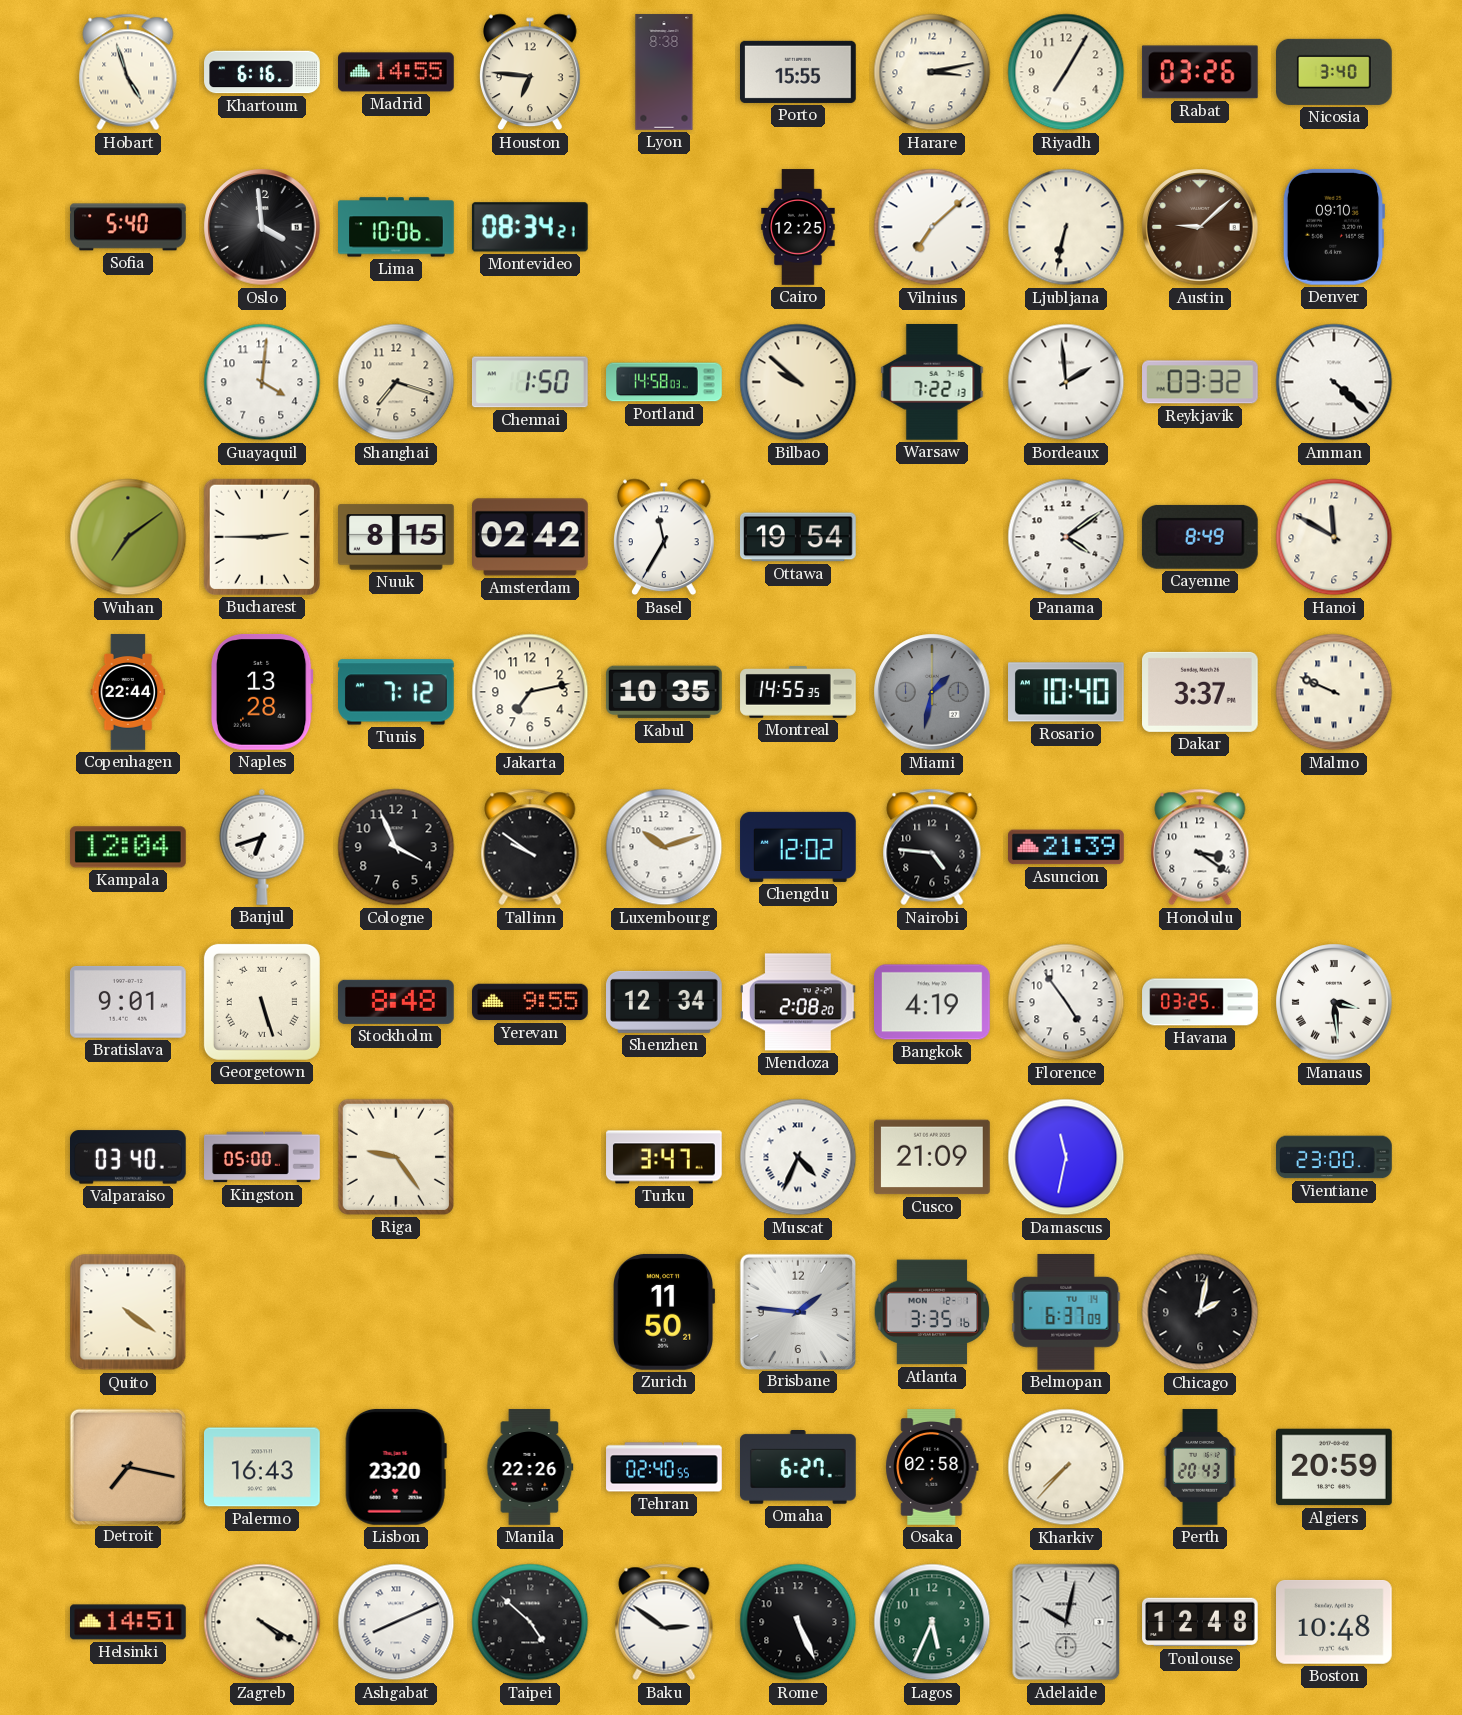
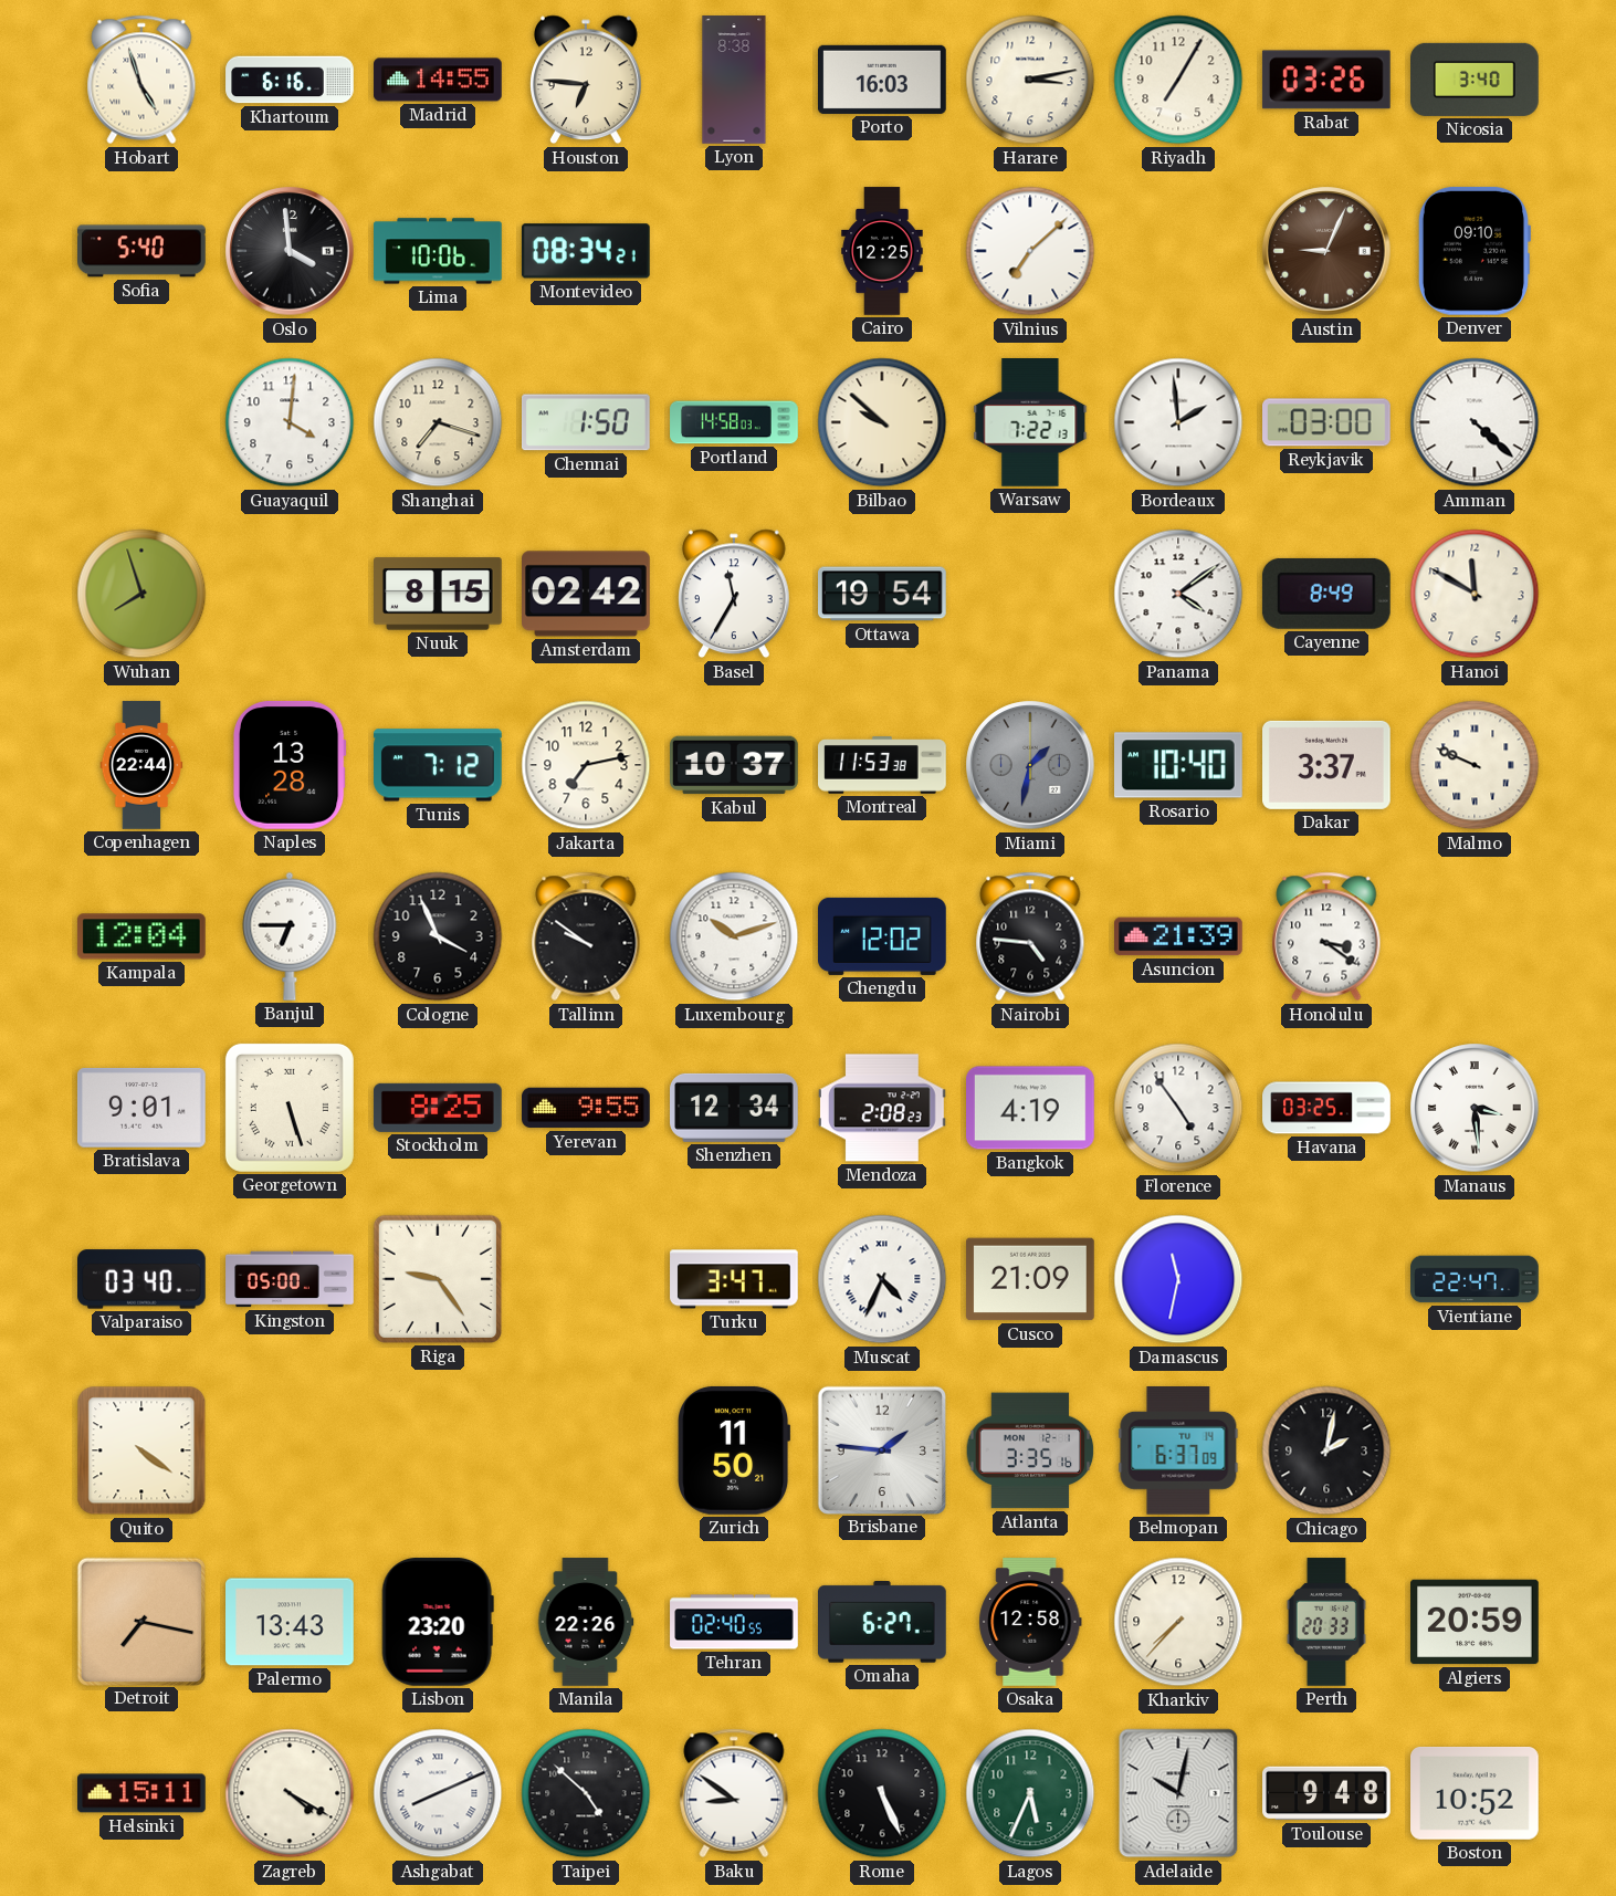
Porto: 15:55 -> 16:03 (883, 80)
Ljubljana: 6:32 -> none (1066, 227)
Austin: 9:08 -> 9:04 (1326, 251)
Reykjavik: 03:32 -> 03:00 (1328, 422)
Wuhan: 7:09 -> 7:57 (141, 594)
Bucharest: 2:45 -> none (262, 537)
Kabul: 10:35 -> 10:37 (735, 765)
Montreal: 14:55 -> 11:53 (882, 766)
Banjul: 6:42 -> 6:45 (290, 936)
Stockholm: 8:48 -> 8:25 (438, 1108)
Mendoza: 2:08:20 -> 2:08:23 (883, 1108)
Vientiane: 23:00 -> 22:47 (1475, 1279)
Palermo: 16:43 -> 13:43 (291, 1622)
Osaka: 02:58 -> 12:58 (1030, 1623)
Perth: 20:43 -> 20:33 (1326, 1622)
Helsinki: 14:51 -> 15:11 (143, 1793)
Baku: 2:51 -> 8:51 (734, 1793)
Toulouse: 12:48 -> 9:48 (1326, 1793)
Boston: 10:48 -> 10:52 (1476, 1793)
